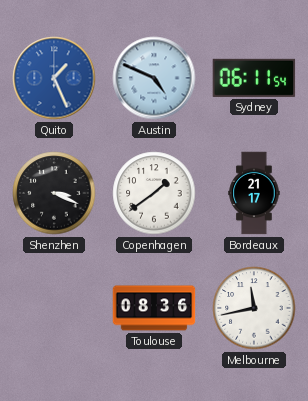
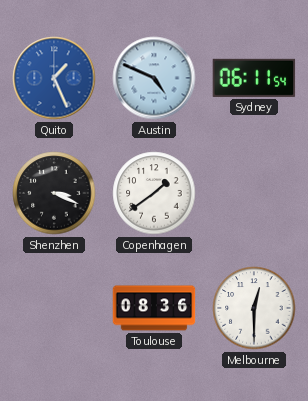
Bordeaux: 21:17 -> none (254, 193)
Melbourne: 11:43 -> 12:30 (254, 308)
